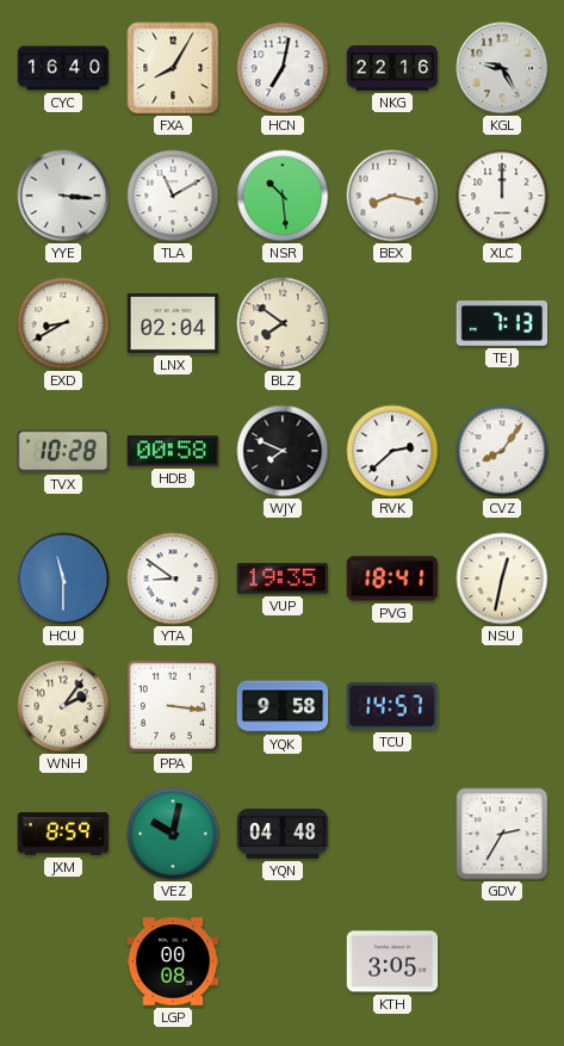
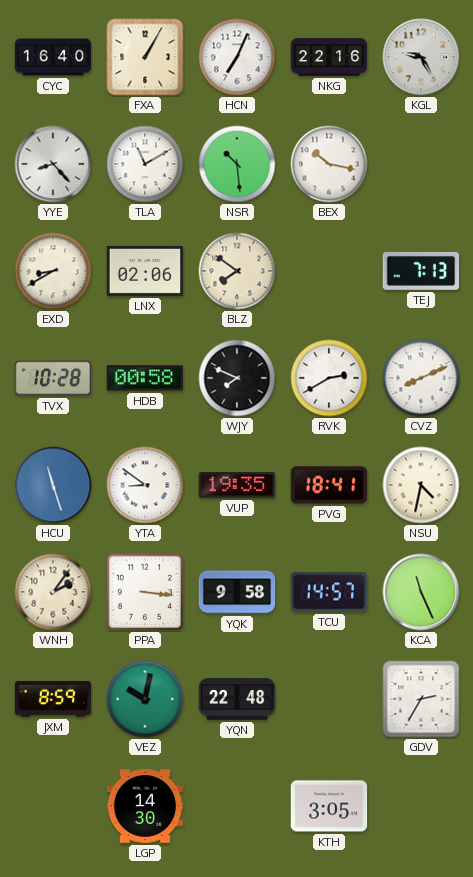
FXA: 8:05 -> 1:05 (145, 57)
HCN: 7:02 -> 7:04 (237, 57)
YYE: 3:16 -> 8:23 (53, 164)
BEX: 8:17 -> 10:17 (329, 164)
XLC: 12:00 -> none (502, 196)
LNX: 02:04 -> 02:06 (145, 271)
RVK: 2:38 -> 2:40 (329, 378)
CVZ: 8:06 -> 8:11 (421, 378)
HCU: 11:30 -> 11:27 (53, 485)
NSU: 12:32 -> 4:32 (421, 485)
KCA: none -> 11:26 (421, 592)
YQN: 04:48 -> 22:48 (237, 699)
LGP: 00:08 -> 14:30 (145, 806)
